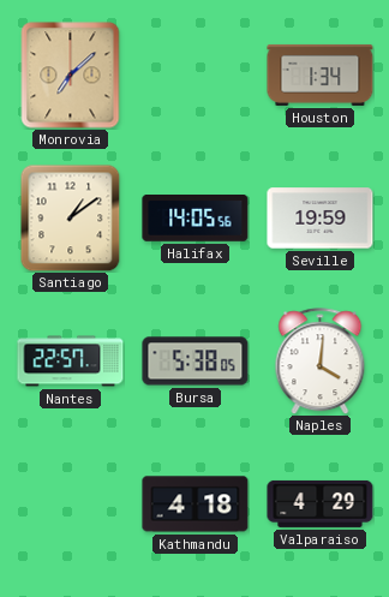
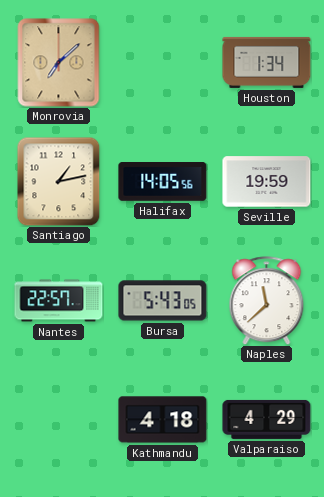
Santiago: 1:09 -> 1:13 (59, 181)
Bursa: 5:38 -> 5:43 (163, 301)
Naples: 4:01 -> 11:38 (267, 301)
